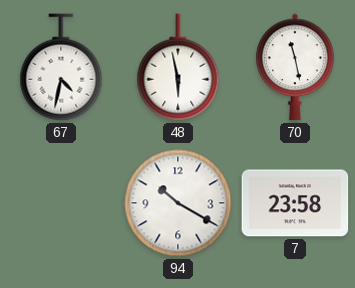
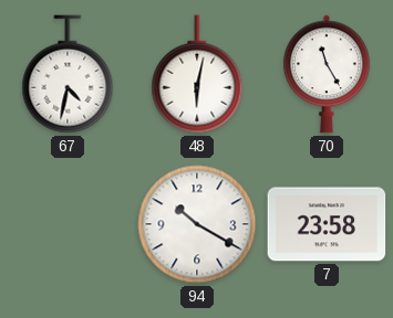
48: 5:58 -> 6:02 (197, 74)
70: 11:28 -> 11:25 (328, 74)
